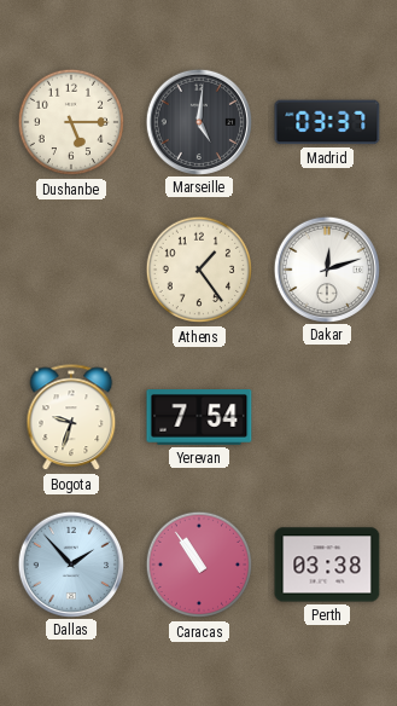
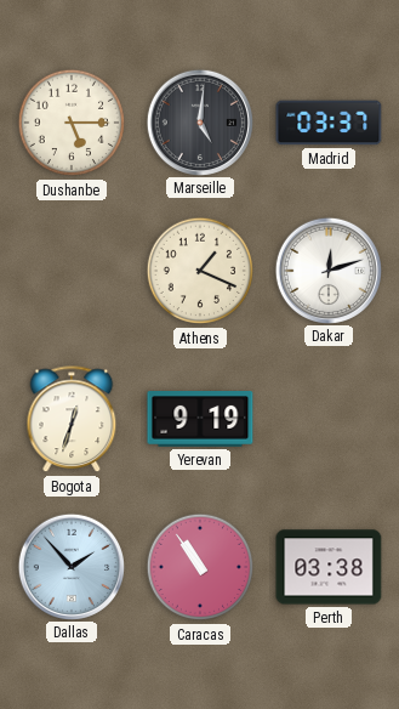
Athens: 1:24 -> 1:19 (200, 271)
Bogota: 9:33 -> 12:33 (72, 420)
Yerevan: 7:54 -> 9:19 (200, 420)
